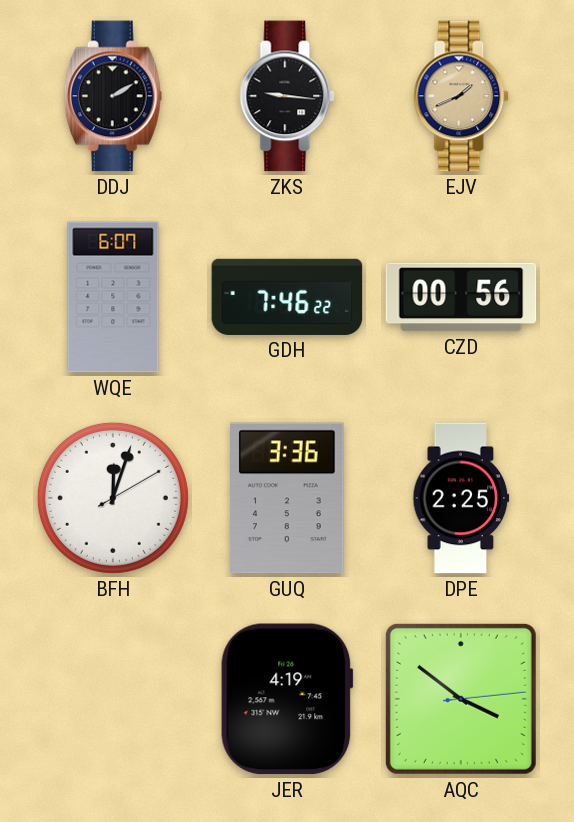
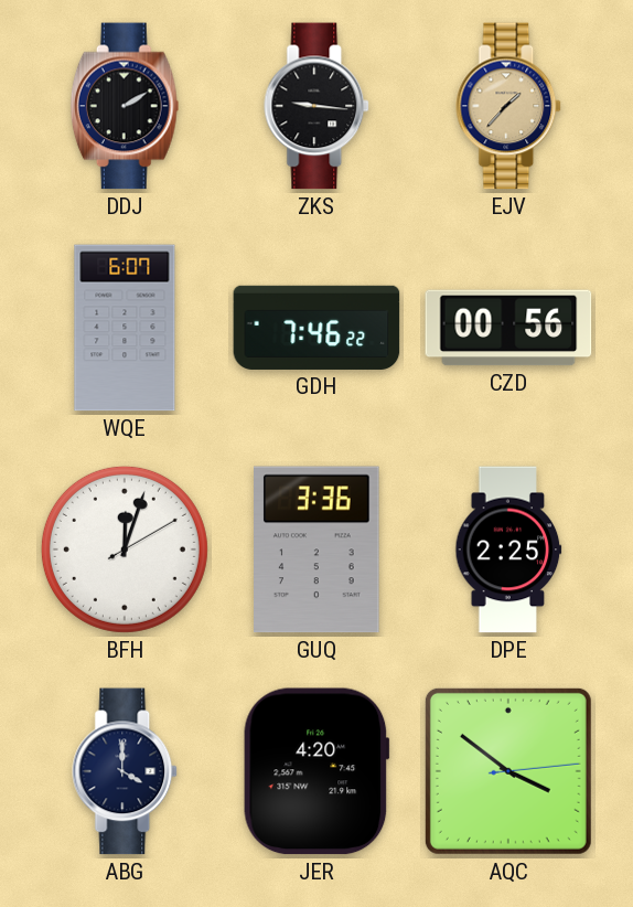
EJV: 1:41 -> 1:37 (509, 106)
ABG: none -> 4:00 (126, 771)
JER: 4:19 -> 4:20 (316, 771)
